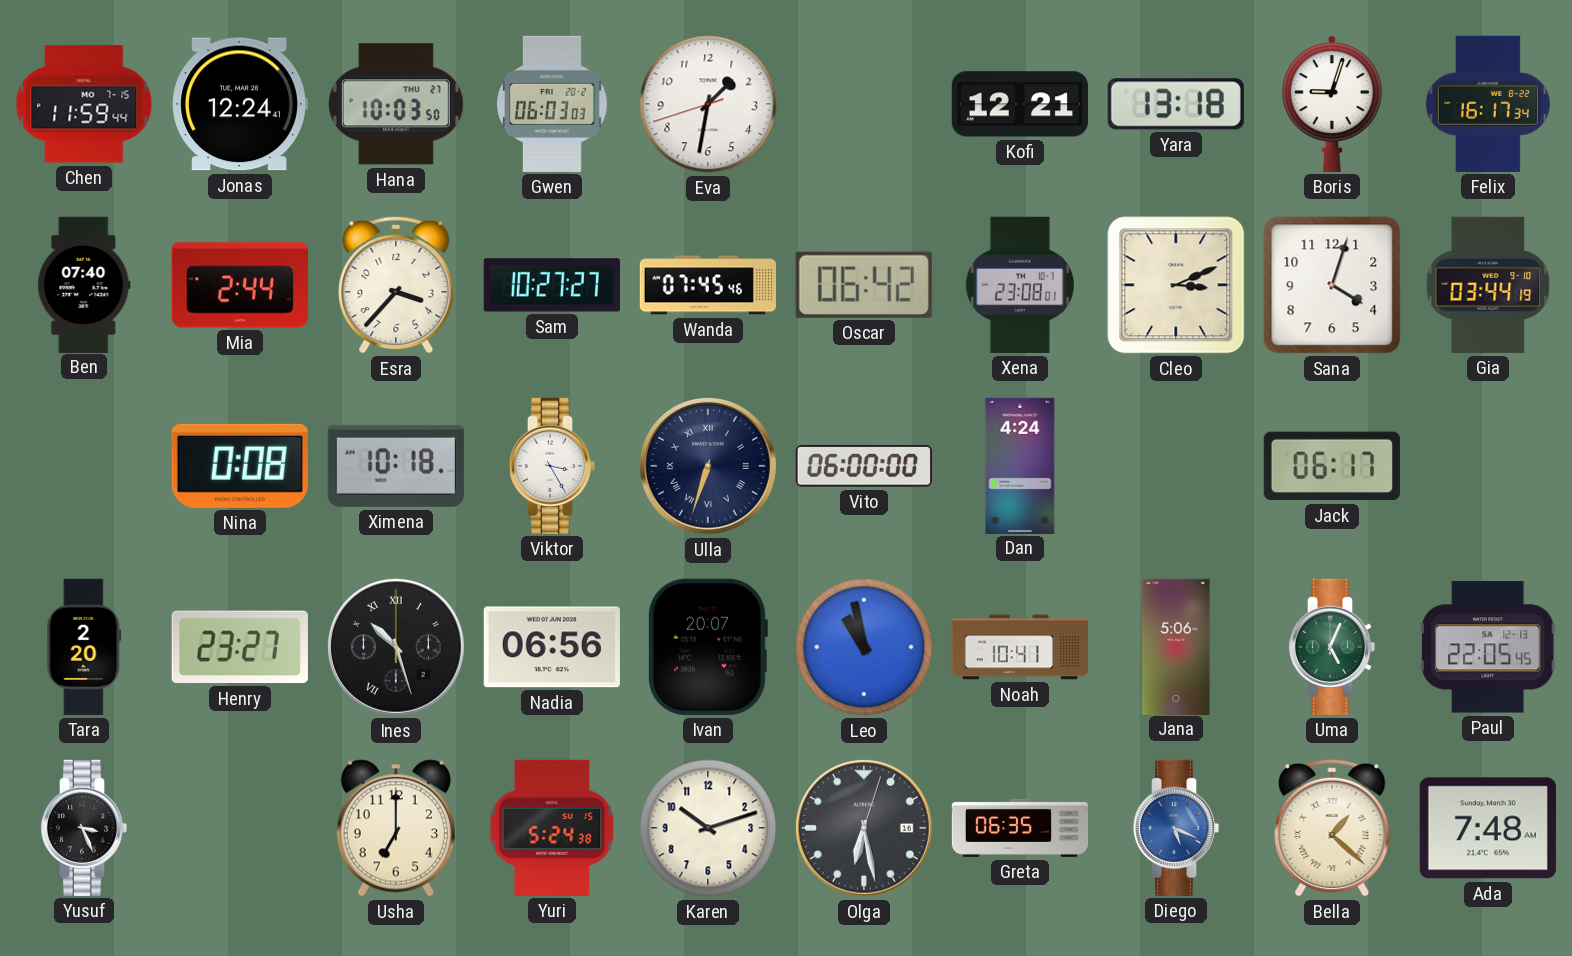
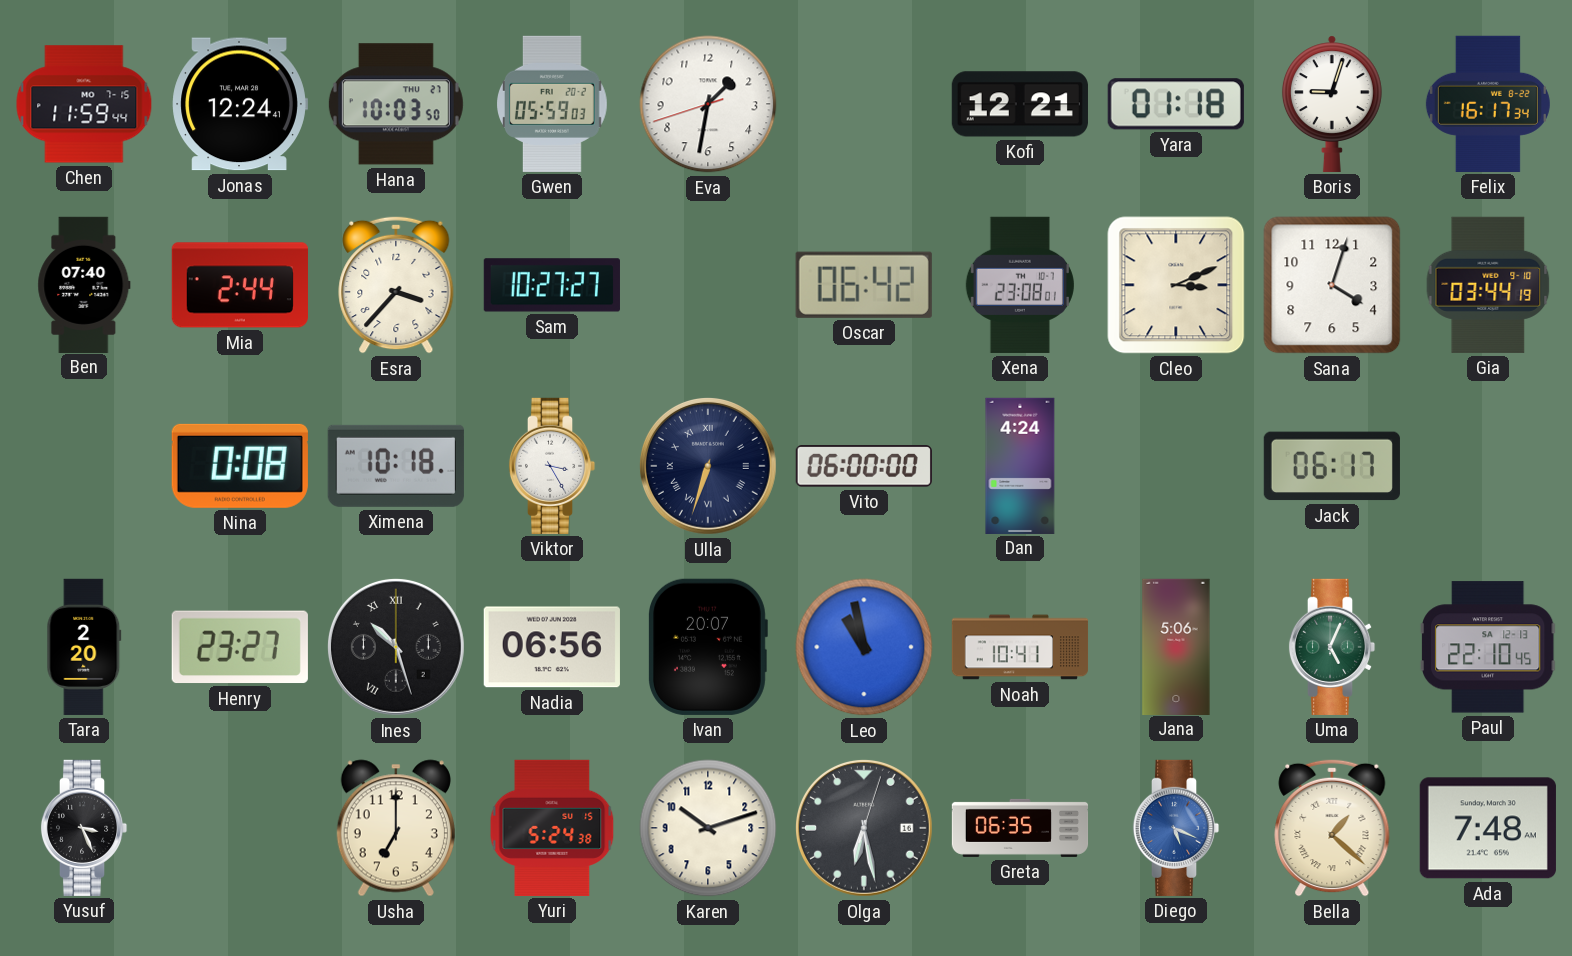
Gwen: 06:03 -> 05:59 (553, 104)
Yara: 13:18 -> 01:18 (1176, 104)
Wanda: 07:45 -> none (707, 285)
Paul: 22:05 -> 22:10 (1489, 647)
